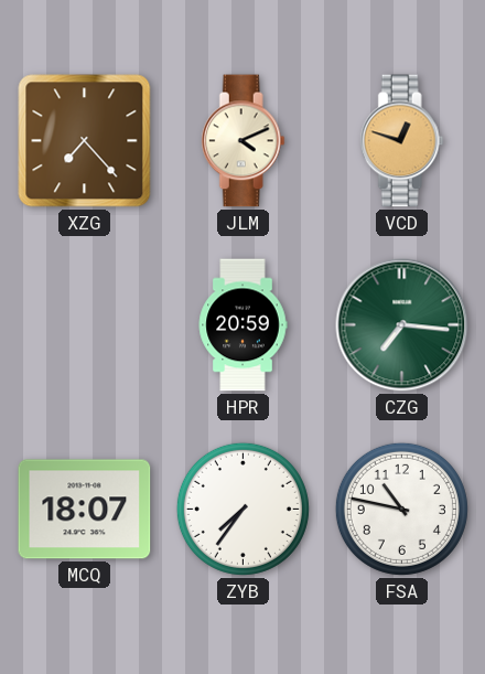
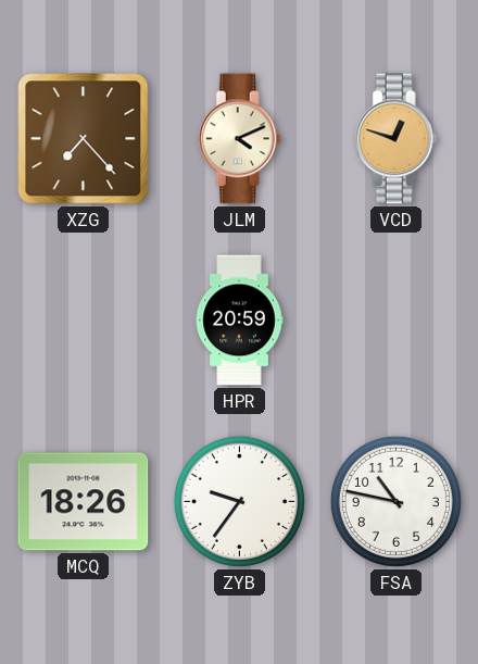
CZG: 7:16 -> none (402, 325)
MCQ: 18:07 -> 18:26 (84, 502)
ZYB: 7:36 -> 9:36 (239, 501)
